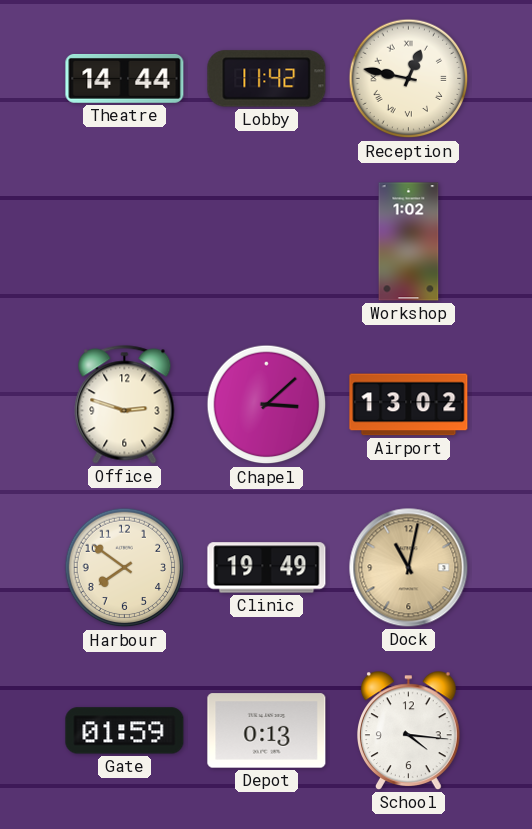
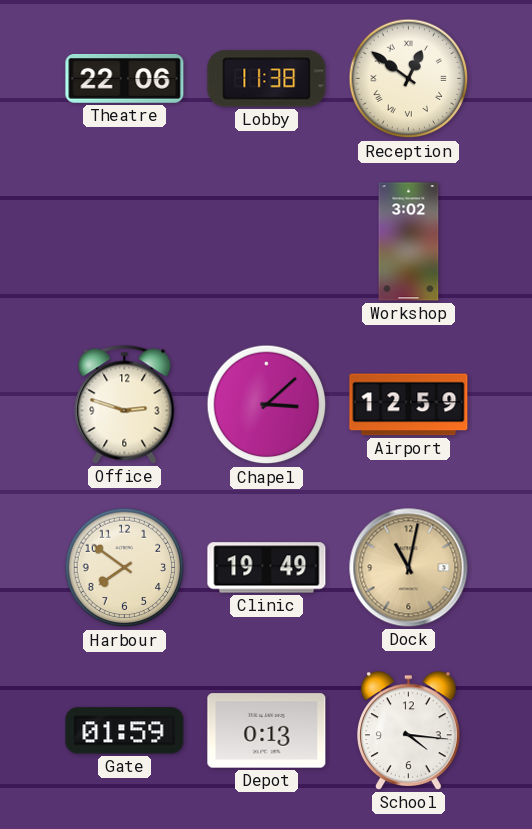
Theatre: 14:44 -> 22:06 (125, 78)
Lobby: 11:42 -> 11:38 (267, 79)
Reception: 12:47 -> 12:51 (409, 79)
Workshop: 1:02 -> 3:02 (409, 242)
Airport: 13:02 -> 12:59 (409, 405)
